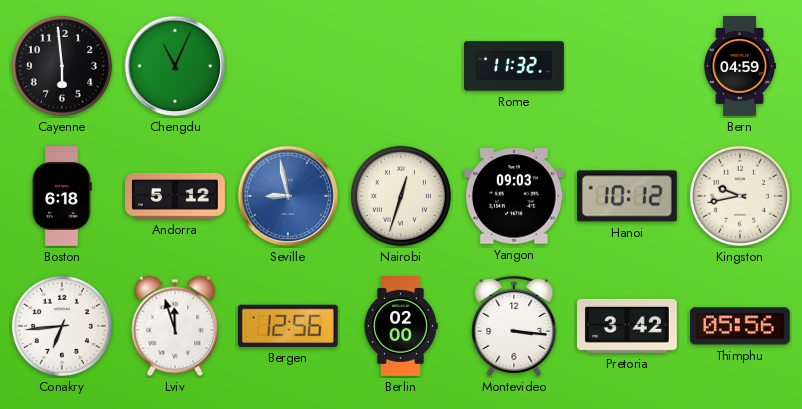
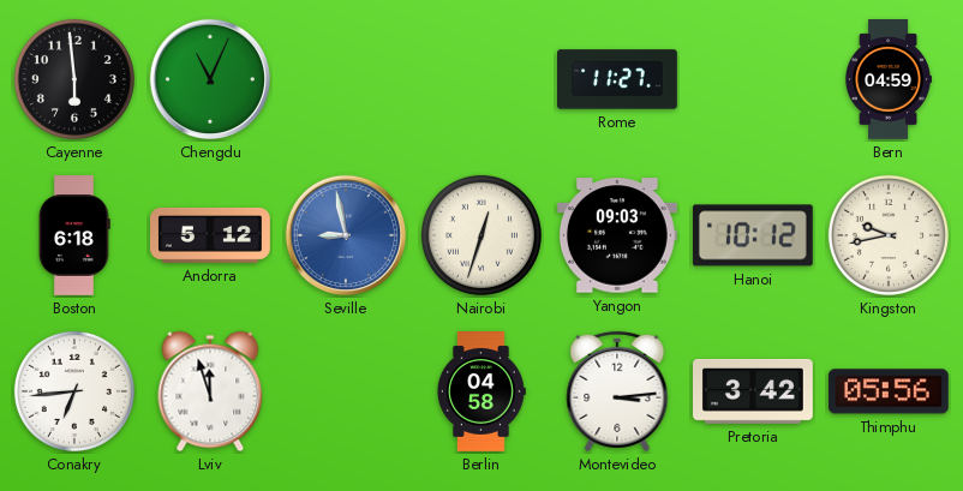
Rome: 11:32 -> 11:27 (618, 79)
Bergen: 12:56 -> none (288, 326)
Berlin: 02:00 -> 04:58 (481, 393)
Montevideo: 3:16 -> 3:14 (617, 391)
